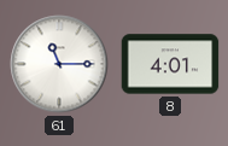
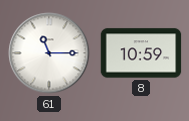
8: 4:01 -> 10:59 (141, 53)
